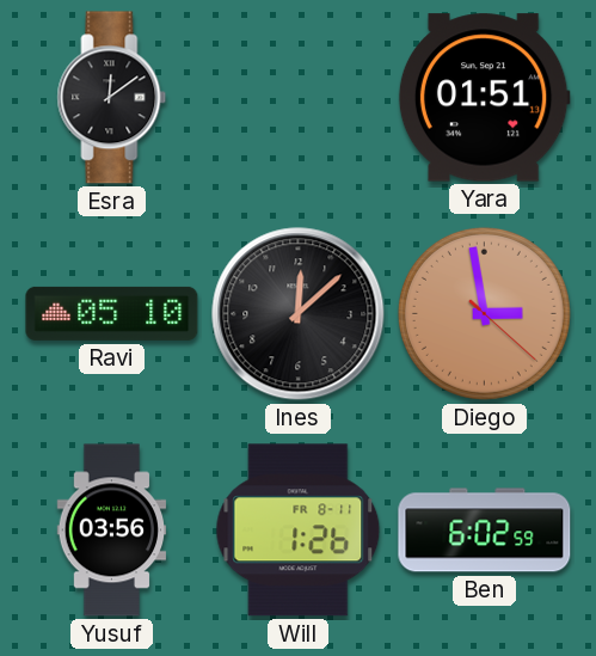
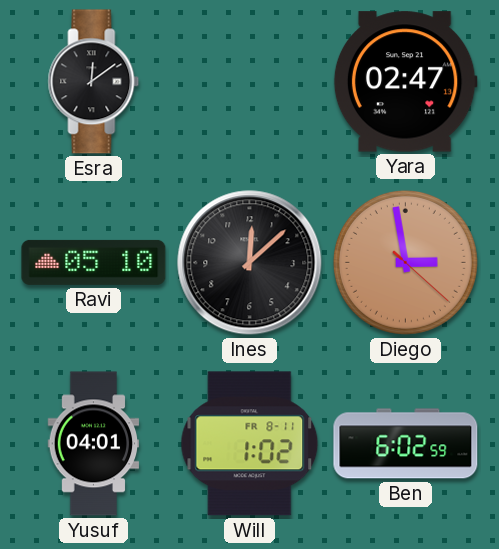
Yara: 01:51 -> 02:47 (405, 82)
Yusuf: 03:56 -> 04:01 (94, 444)
Will: 1:26 -> 1:02 (250, 444)
